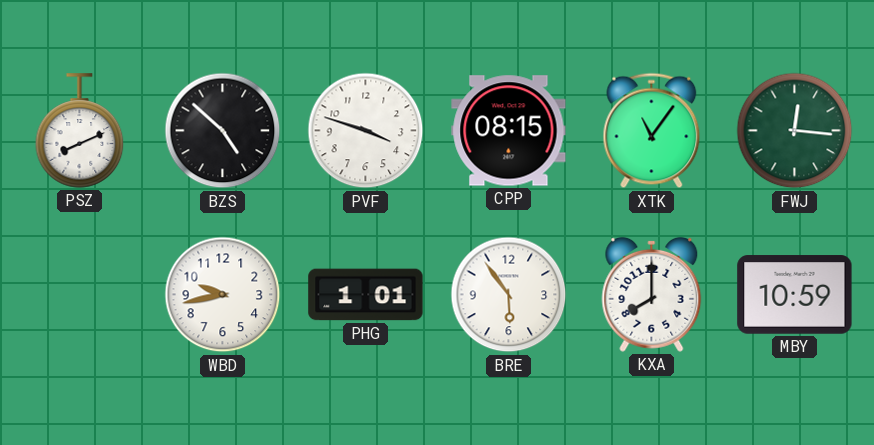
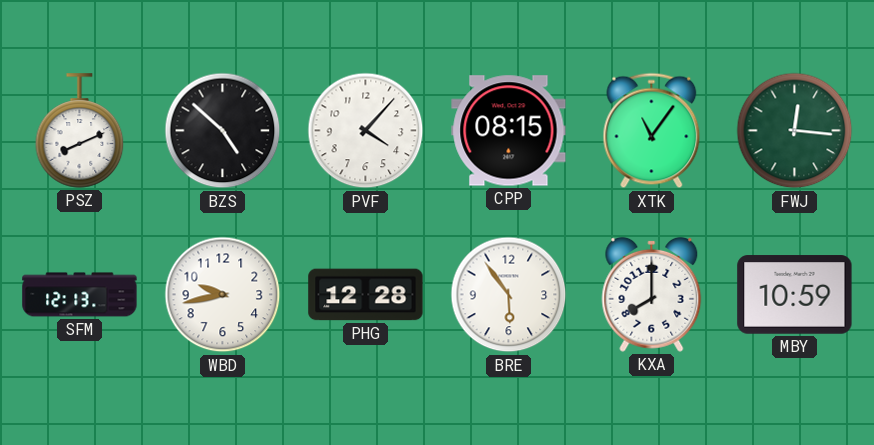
PVF: 3:48 -> 4:07 (366, 131)
SFM: none -> 12:13 (80, 295)
PHG: 1:01 -> 12:28 (366, 295)
